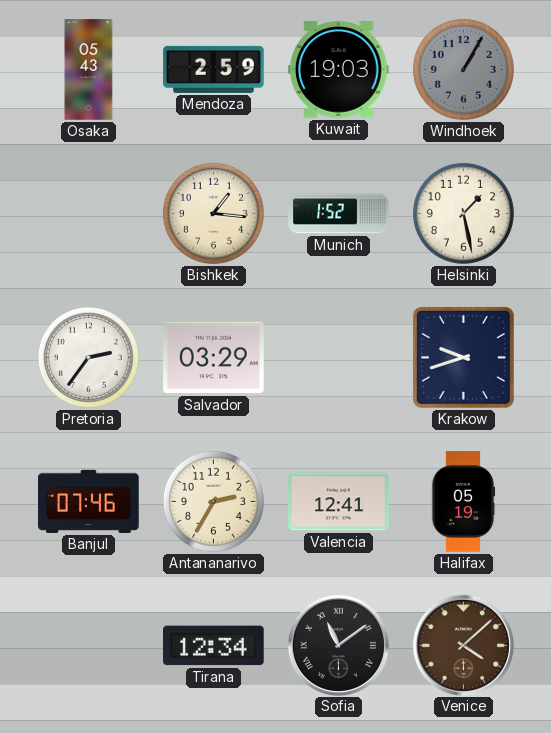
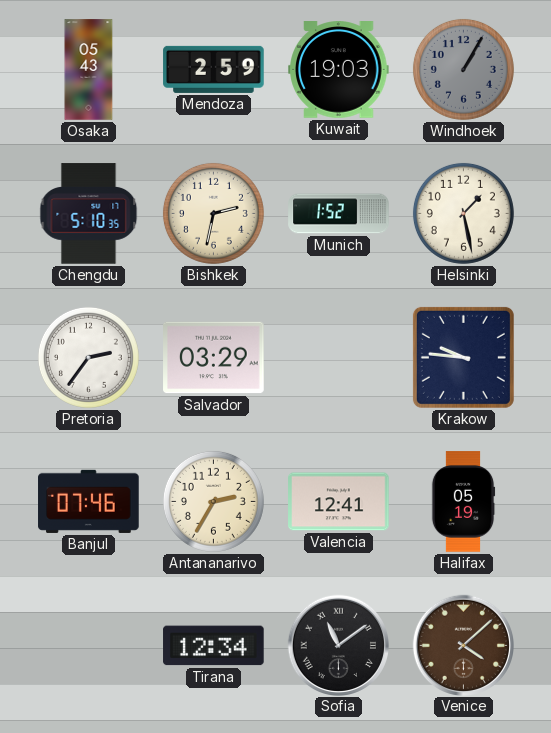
Chengdu: none -> 5:10 (89, 214)
Bishkek: 1:16 -> 2:32 (213, 213)
Krakow: 9:42 -> 9:46 (463, 357)
